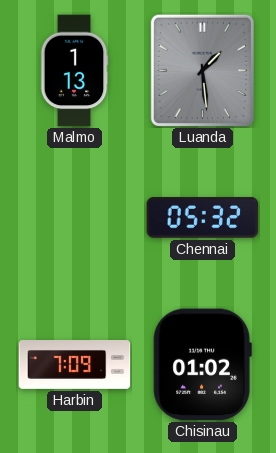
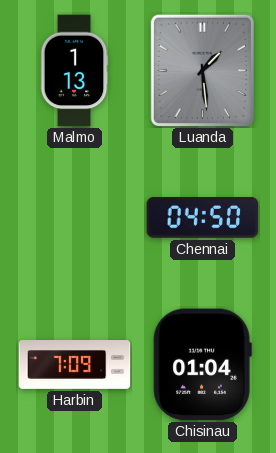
Chennai: 05:32 -> 04:50 (203, 218)
Chisinau: 01:02 -> 01:04 (202, 365)
